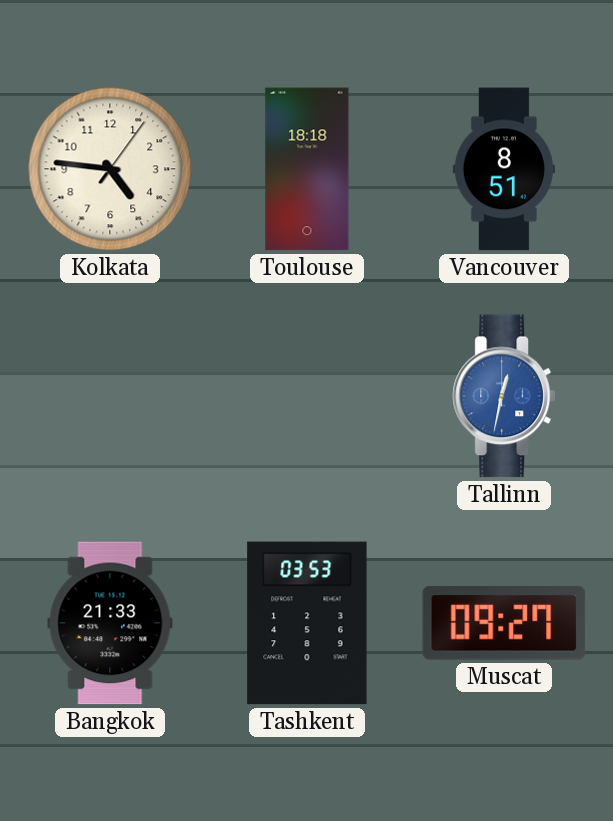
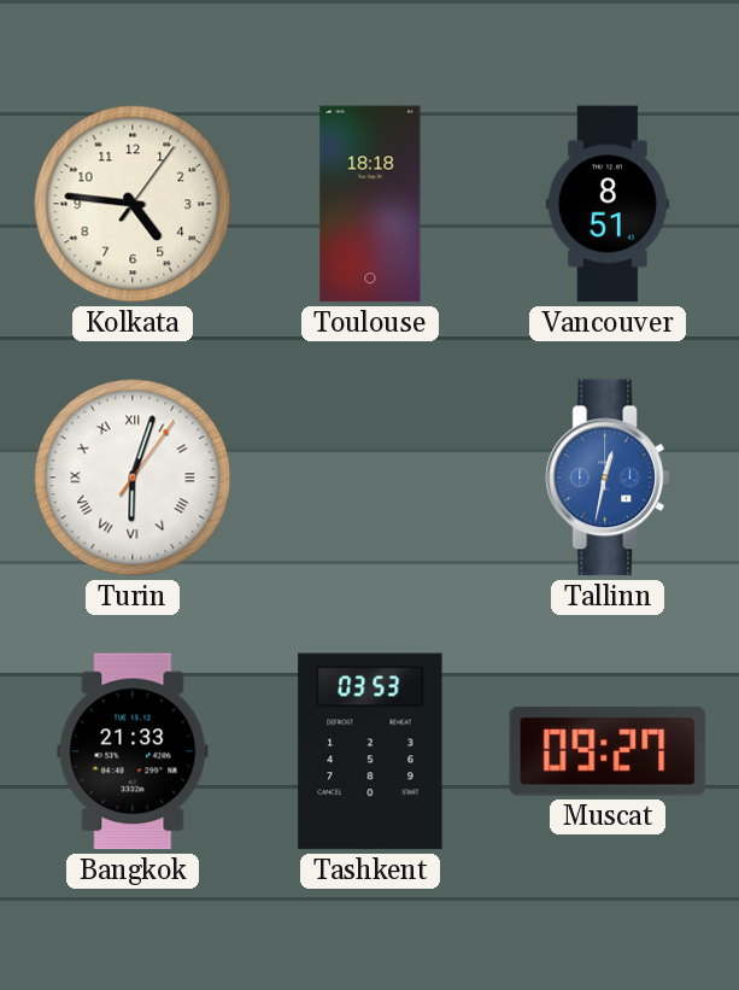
Turin: none -> 6:03 (133, 478)
